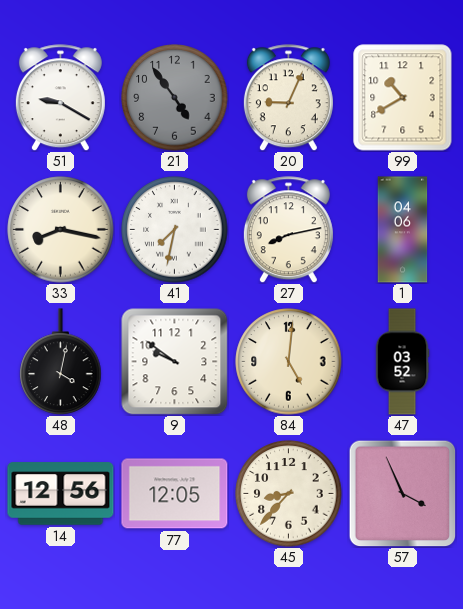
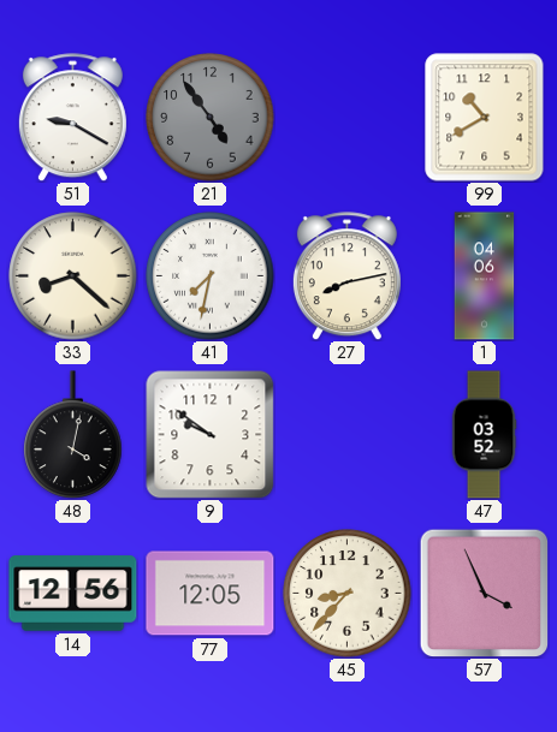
20: 9:04 -> none (288, 98)
33: 8:17 -> 8:22 (73, 276)
84: 5:01 -> none (289, 362)
